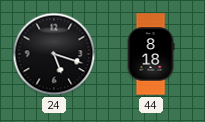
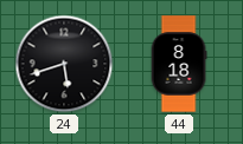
24: 5:18 -> 5:42 (64, 64)
